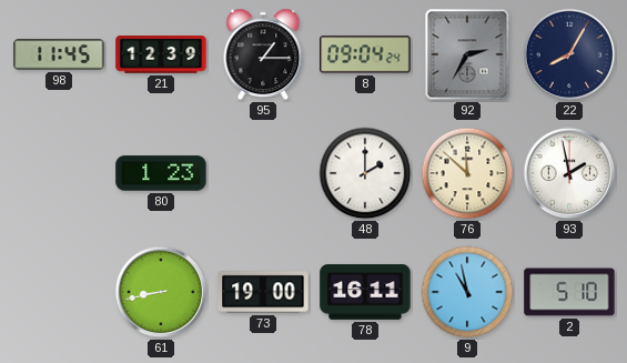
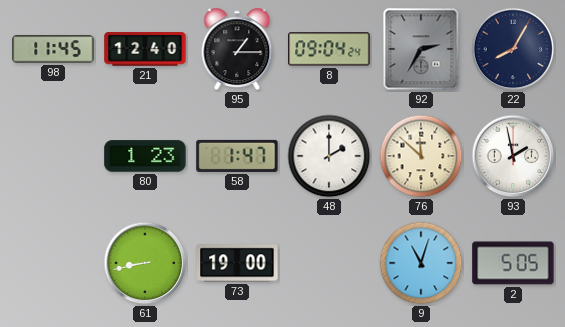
21: 12:39 -> 12:40 (145, 49)
58: none -> 1:47 (237, 156)
78: 16:11 -> none (365, 292)
9: 10:58 -> 11:03 (421, 263)
2: 5:10 -> 5:05 (513, 263)
